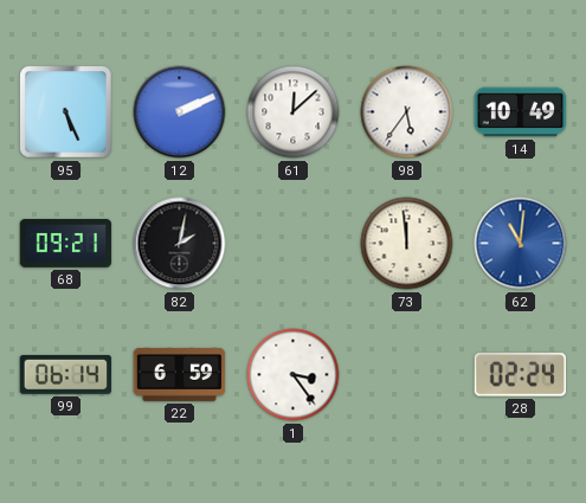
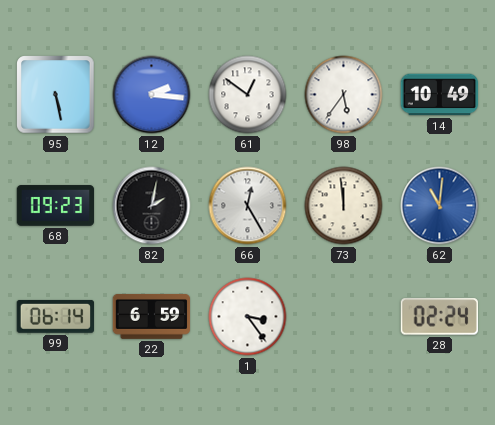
95: 5:26 -> 5:28 (56, 95)
12: 2:11 -> 2:16 (152, 95)
61: 12:08 -> 12:51 (248, 95)
68: 09:21 -> 09:23 (56, 206)
66: none -> 12:25 (248, 206)
